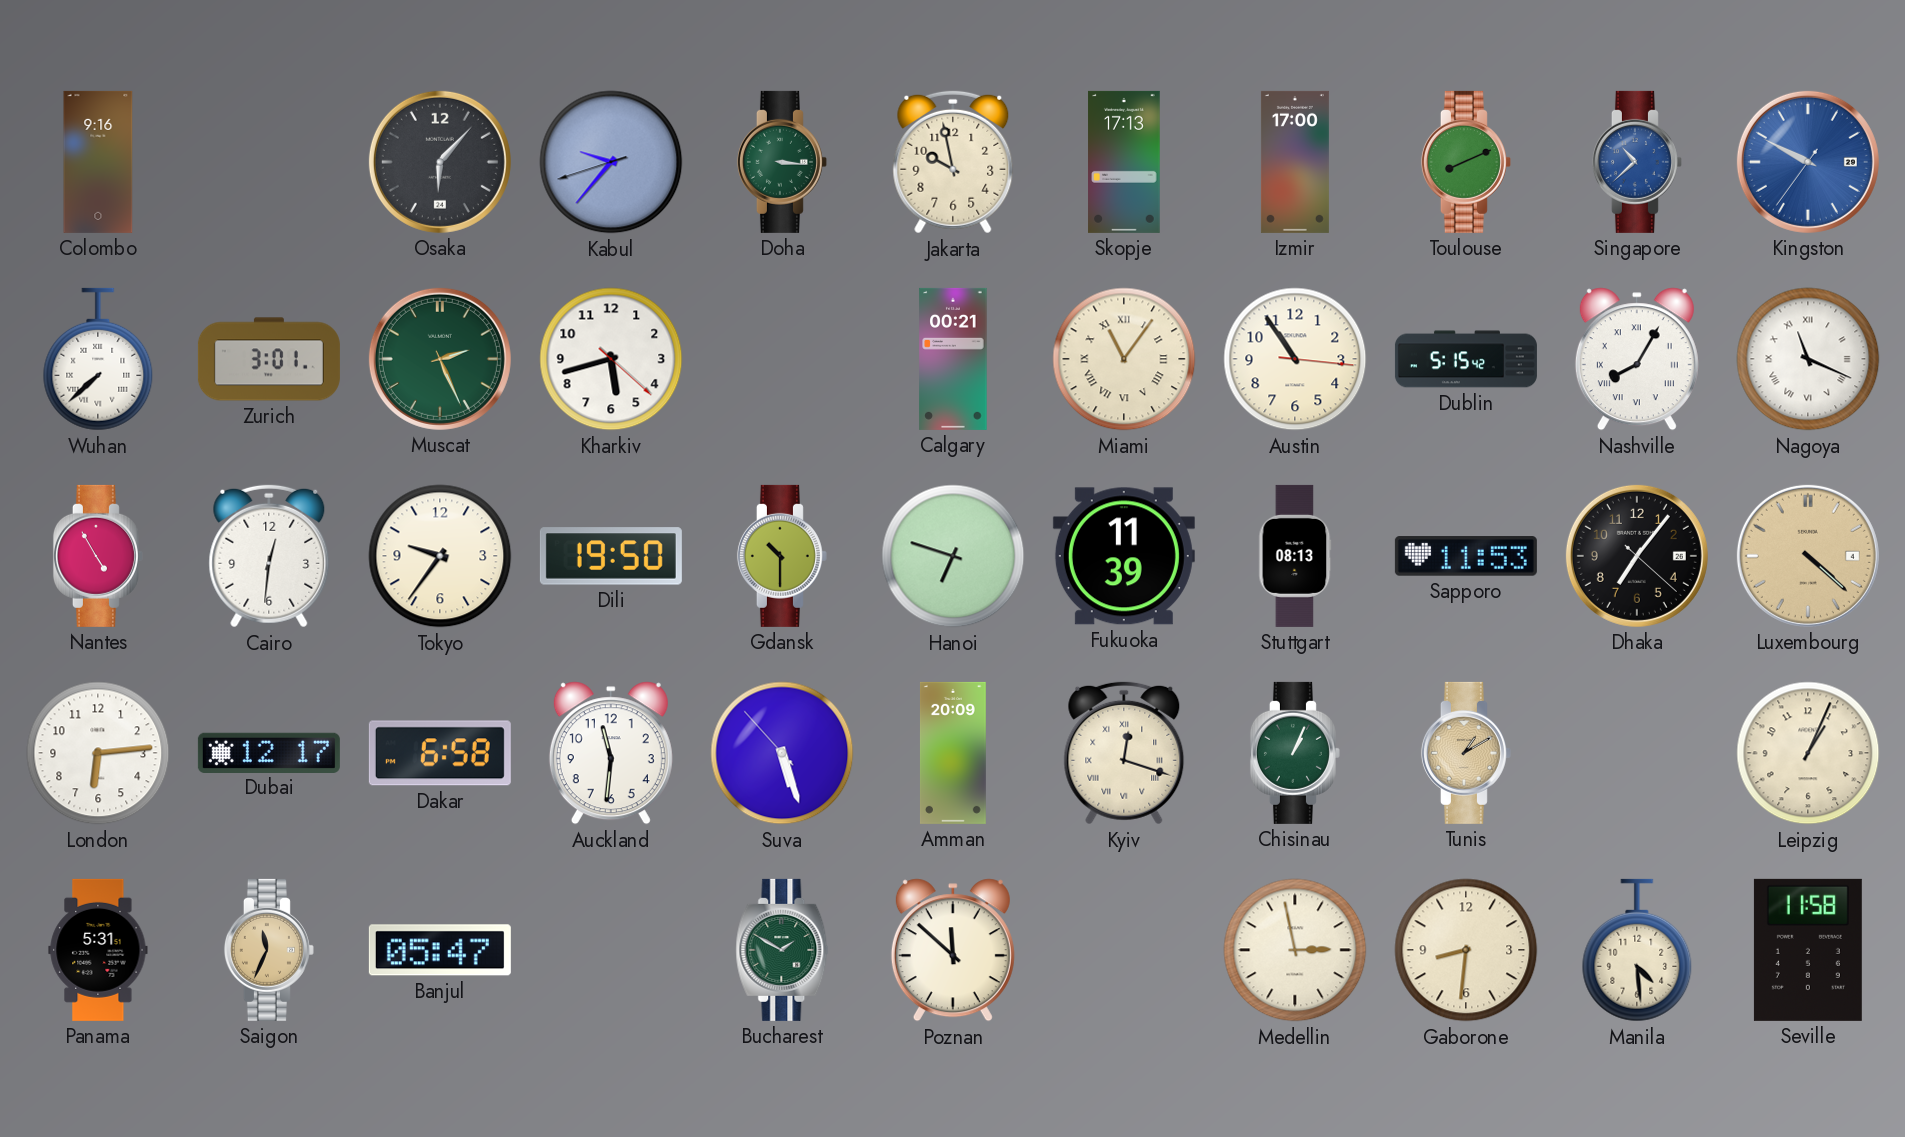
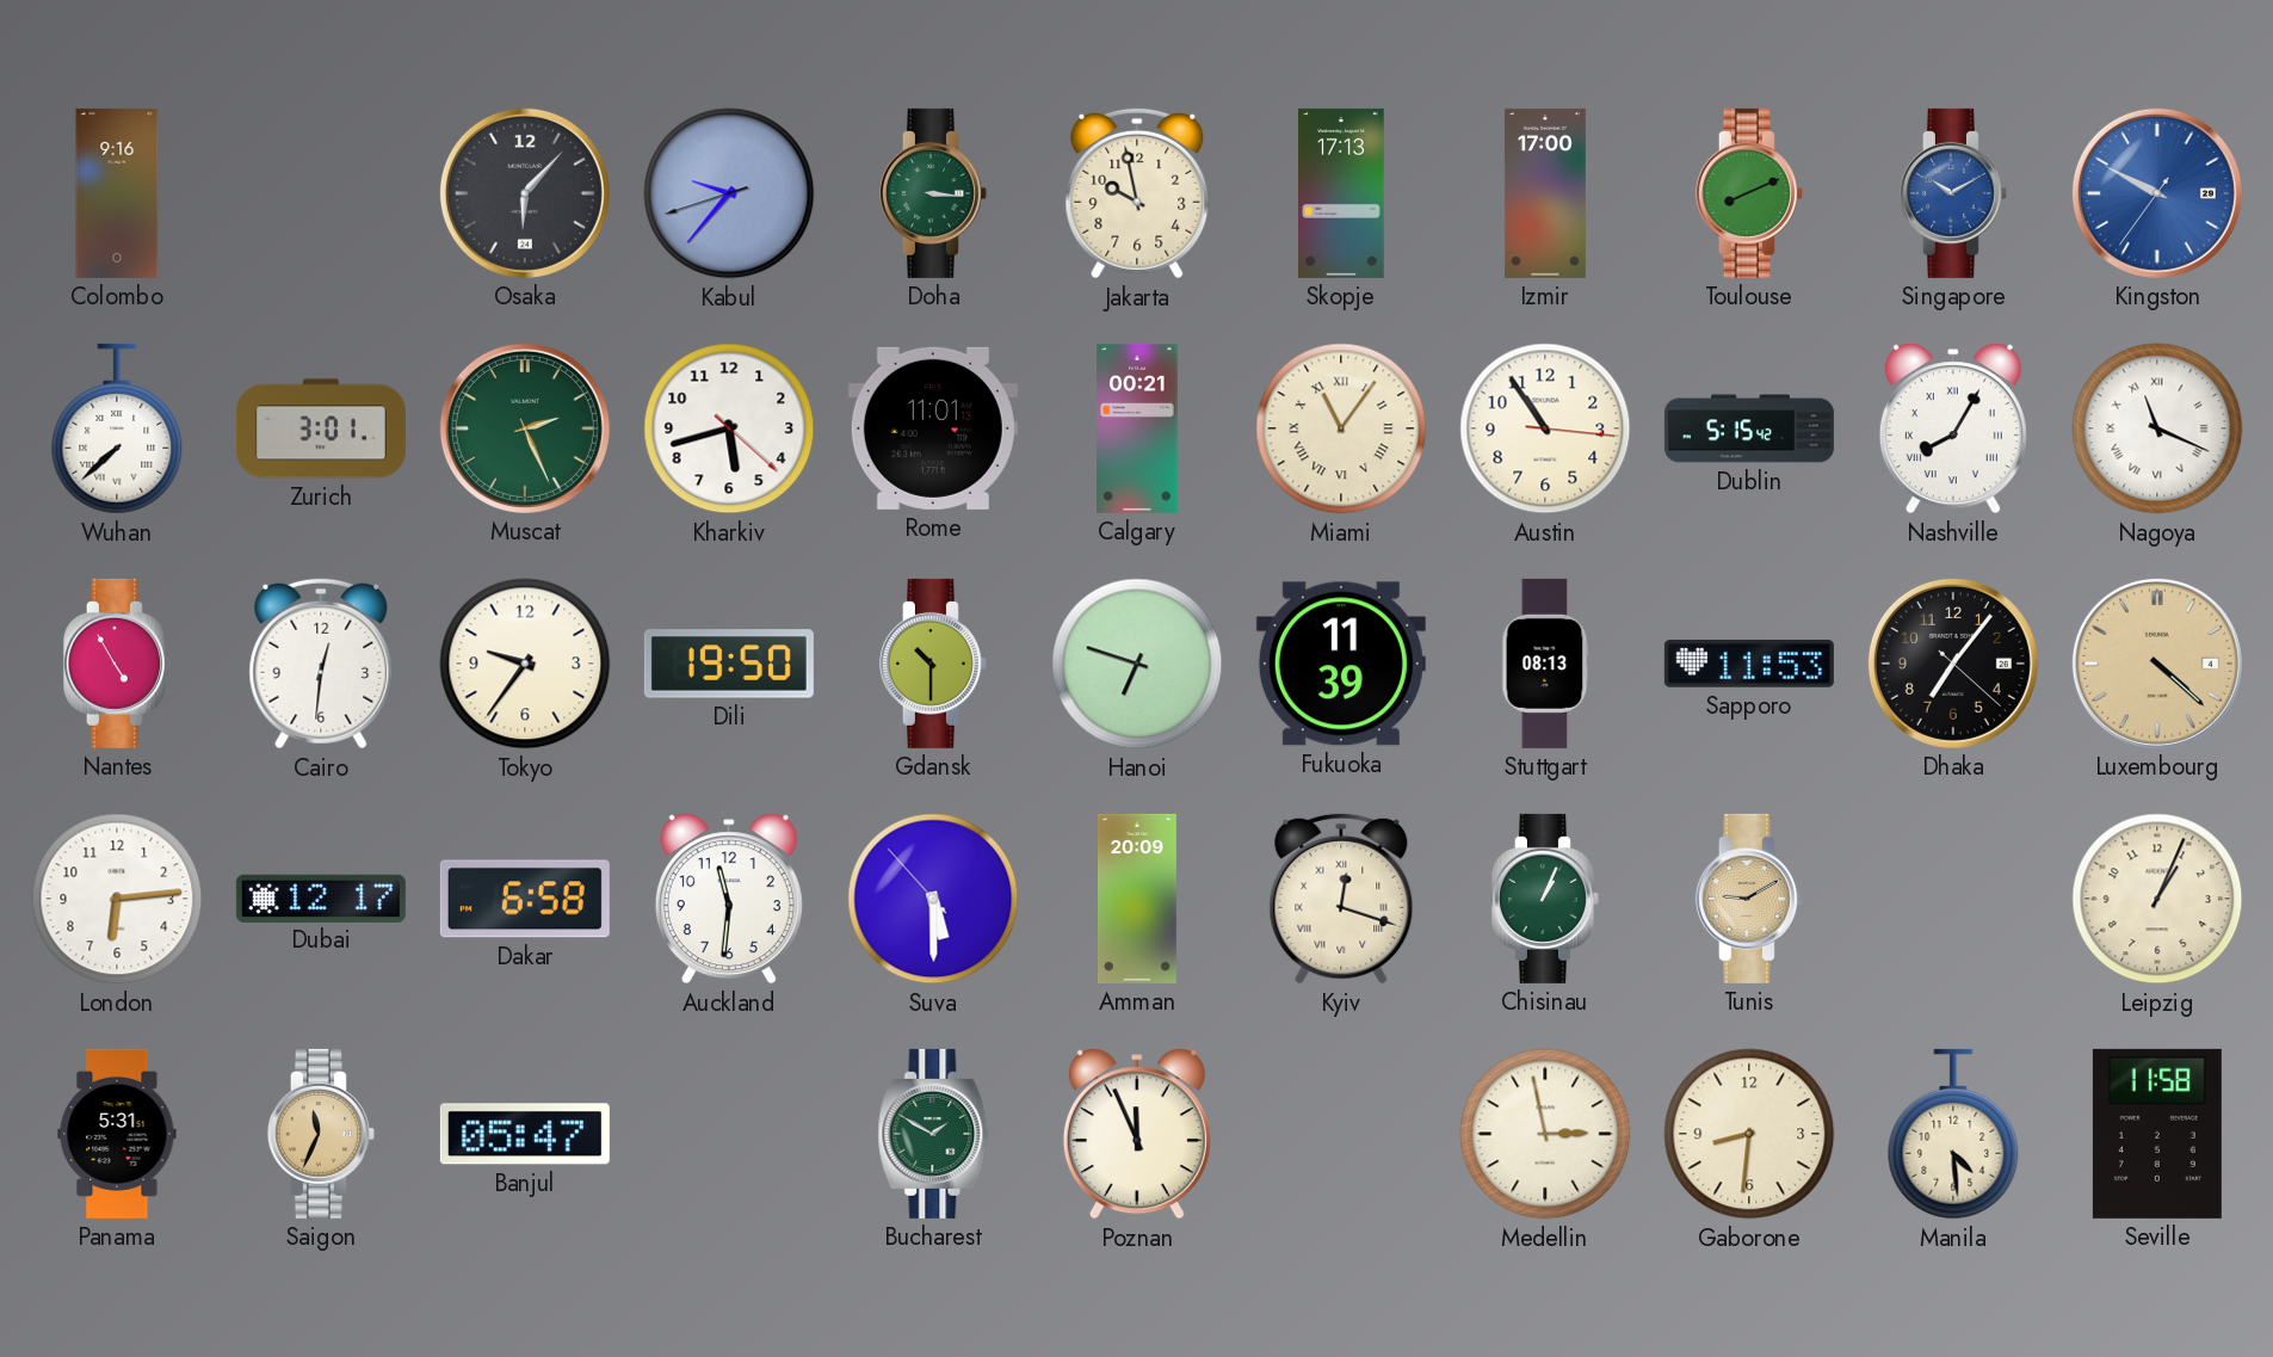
Singapore: 10:38 -> 10:10 (1953, 193)
Rome: none -> 11:01 (933, 428)
Suva: 5:26 -> 5:29 (933, 899)
Tunis: 1:10 -> 9:10 (1749, 899)
Poznan: 11:52 -> 11:56 (1137, 1134)
